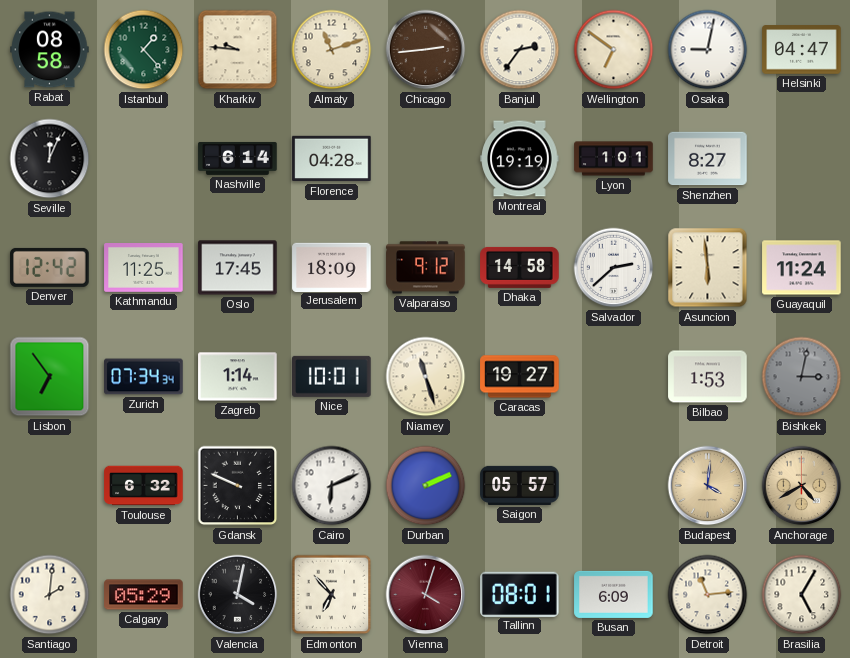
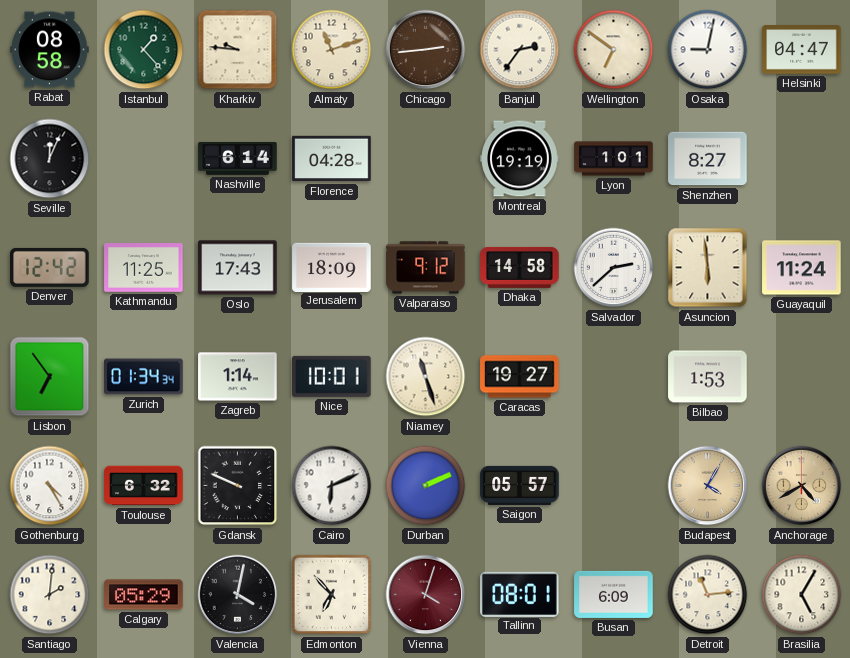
Oslo: 17:45 -> 17:43 (238, 268)
Zurich: 07:34 -> 01:34 (144, 377)
Bishkek: 3:02 -> none (802, 377)
Gothenburg: none -> 4:25 (50, 486)
Budapest: 4:01 -> 4:05 (708, 486)
